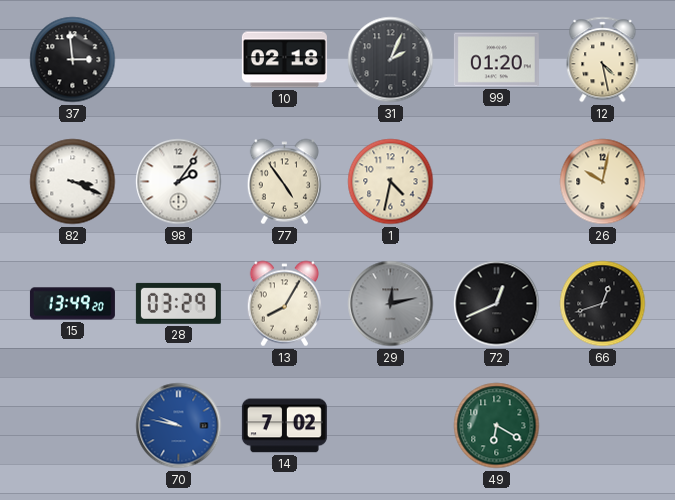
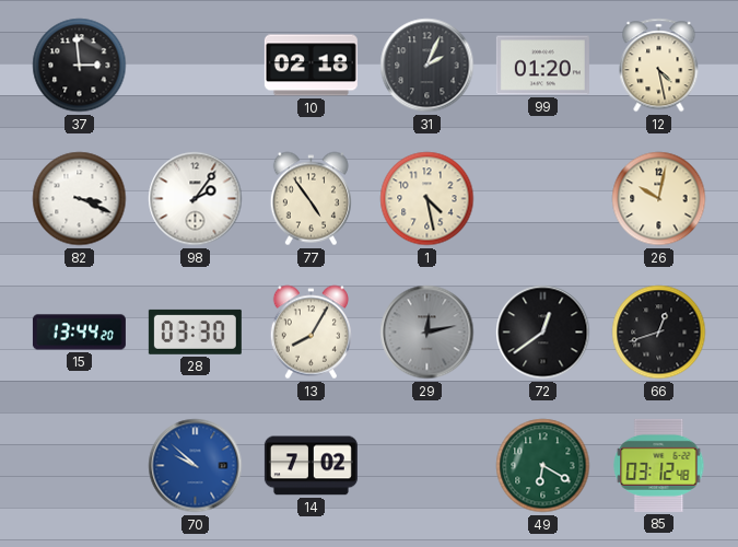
1: 4:32 -> 4:28 (427, 199)
15: 13:49 -> 13:44 (79, 333)
28: 03:29 -> 03:30 (195, 331)
72: 12:41 -> 12:39 (543, 333)
70: 9:47 -> 9:52 (196, 466)
85: none -> 03:12 (659, 465)
